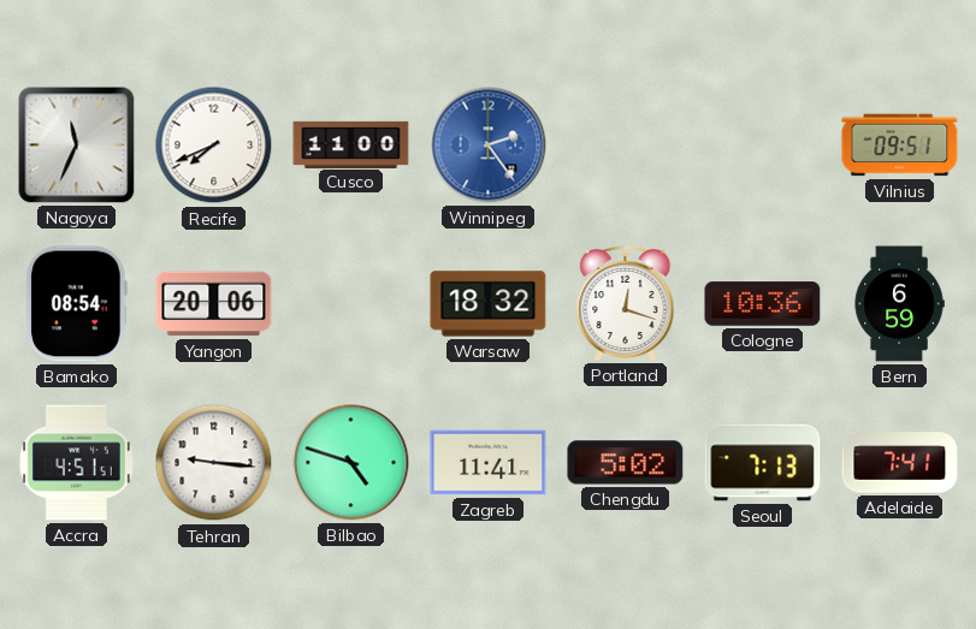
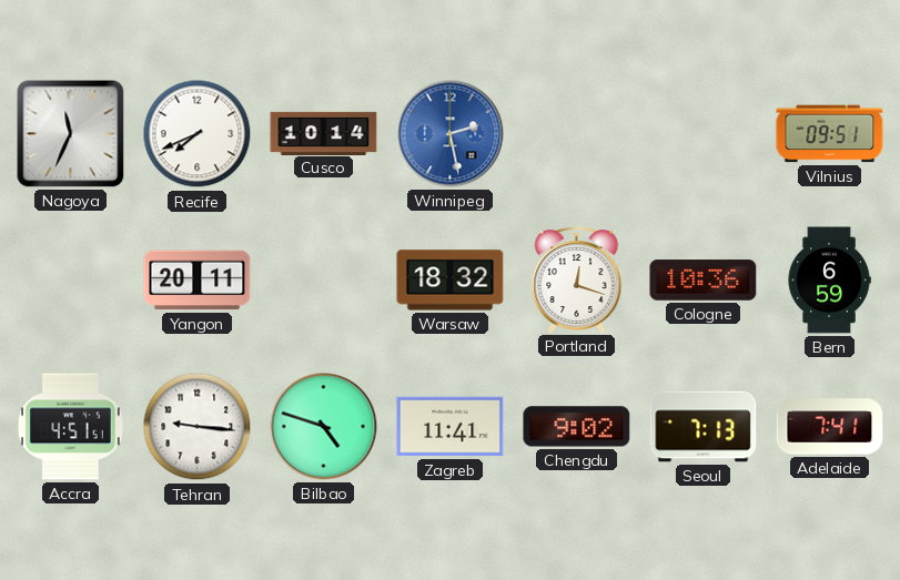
Cusco: 11:00 -> 10:14 (324, 133)
Winnipeg: 2:24 -> 2:28 (451, 134)
Bamako: 08:54 -> none (77, 304)
Yangon: 20:06 -> 20:11 (198, 281)
Chengdu: 5:02 -> 9:02 (577, 427)
